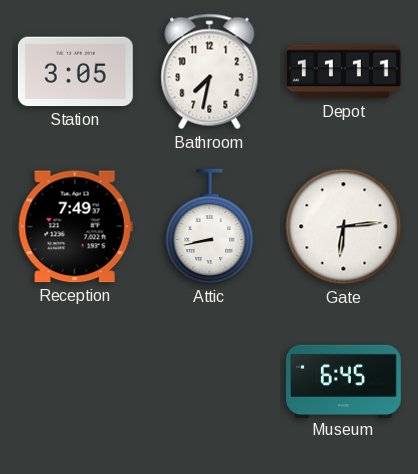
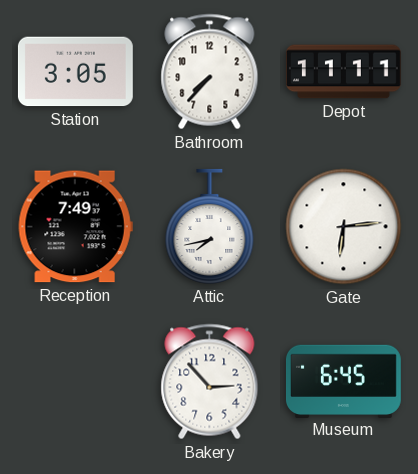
Bathroom: 7:32 -> 7:37 (210, 72)
Attic: 8:43 -> 7:43 (210, 226)
Bakery: none -> 2:53 (210, 382)
